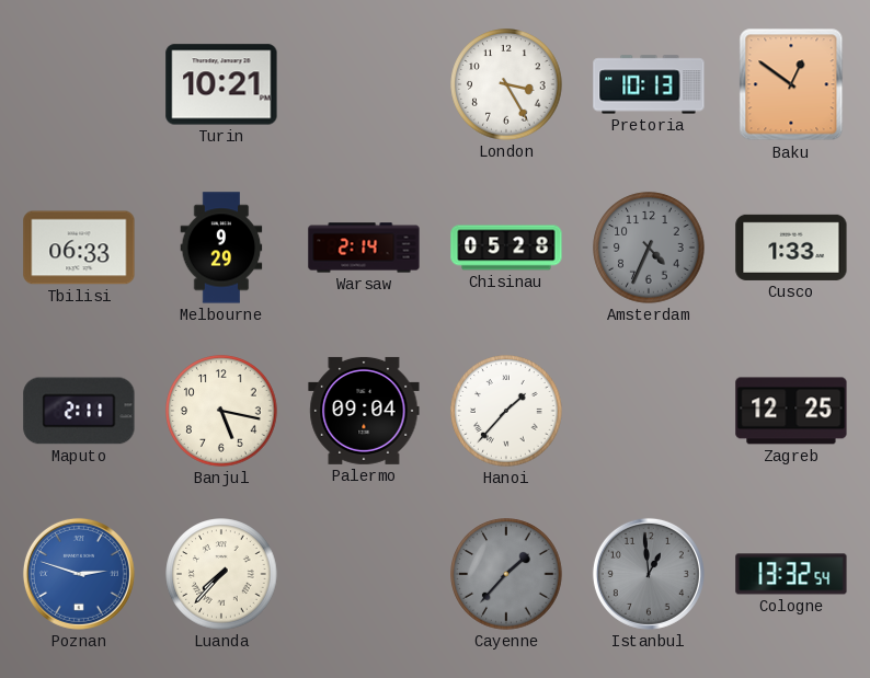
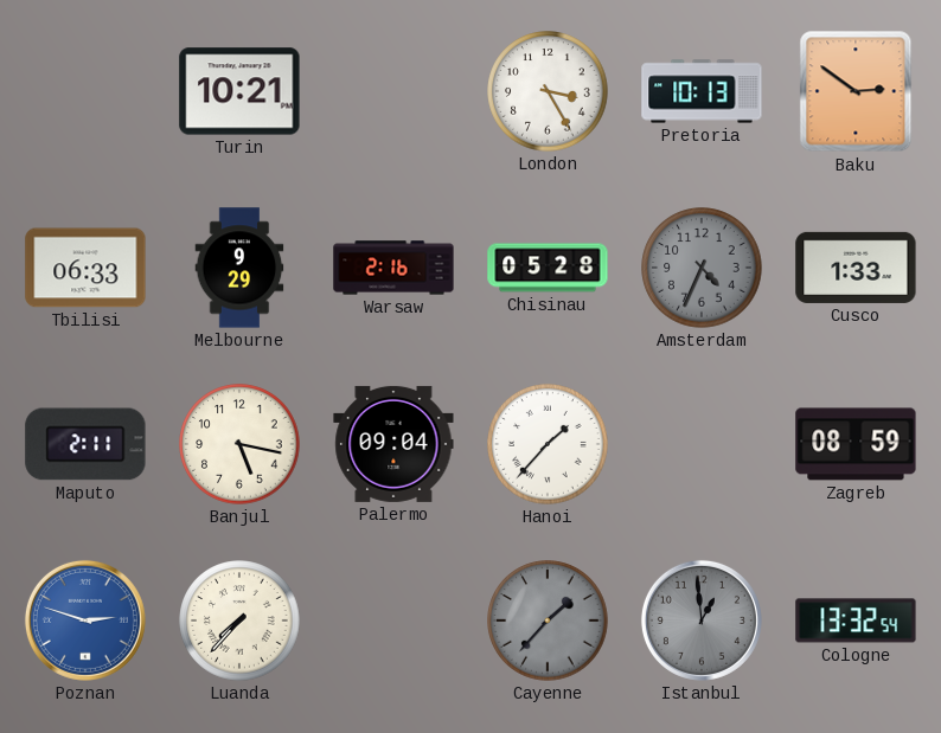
Baku: 12:51 -> 2:51 (856, 91)
Warsaw: 2:14 -> 2:16 (393, 268)
Zagreb: 12:25 -> 08:59 (856, 444)
